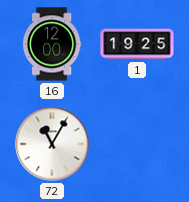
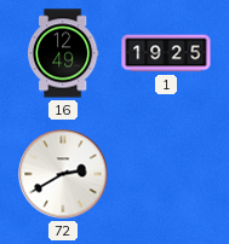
16: 12:00 -> 12:49 (63, 53)
72: 11:05 -> 2:40 (63, 174)
